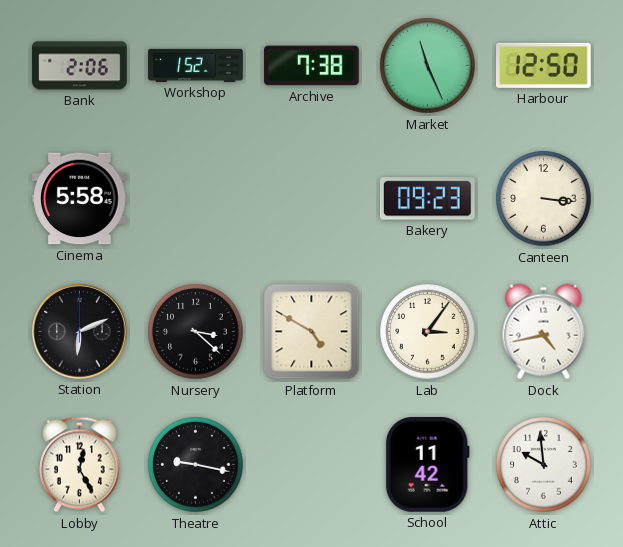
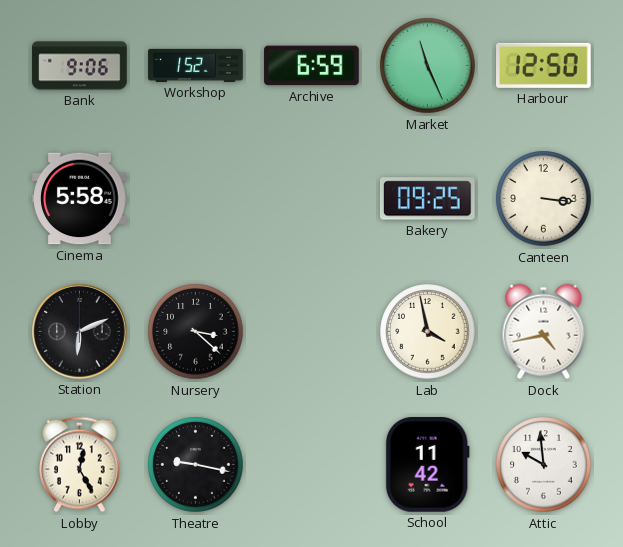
Bank: 2:06 -> 9:06 (80, 66)
Archive: 7:38 -> 6:59 (312, 66)
Bakery: 09:23 -> 09:25 (428, 199)
Platform: 4:50 -> none (312, 332)
Lab: 3:06 -> 3:58 (428, 332)
